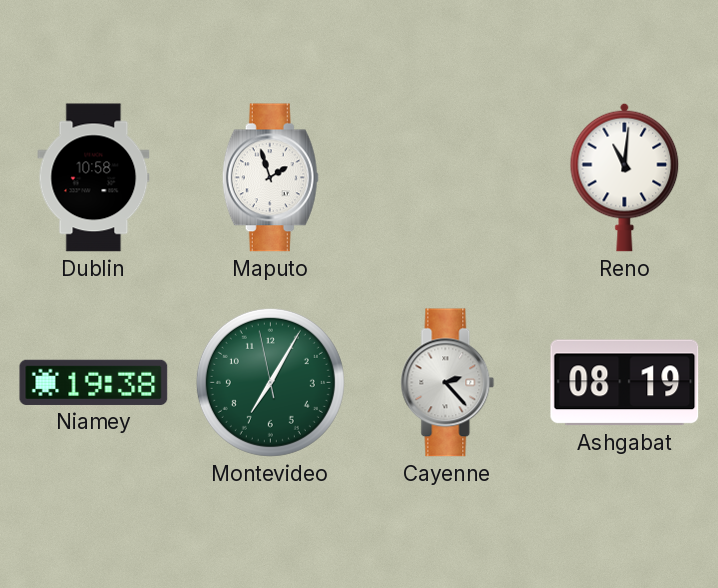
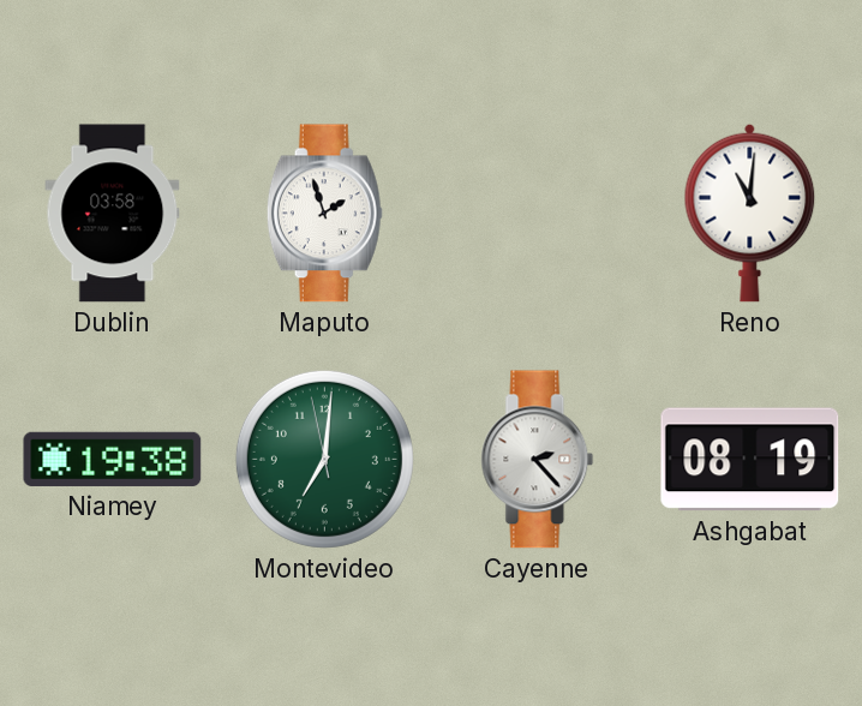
Dublin: 10:58 -> 03:58 (113, 214)
Montevideo: 7:04 -> 7:00 (324, 459)
